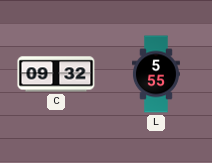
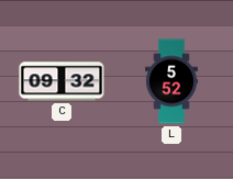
L: 5:55 -> 5:52 (173, 81)
